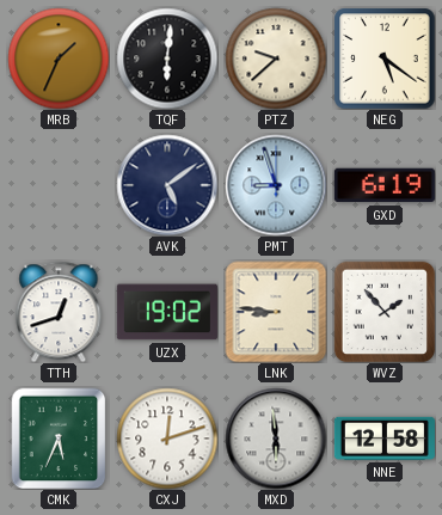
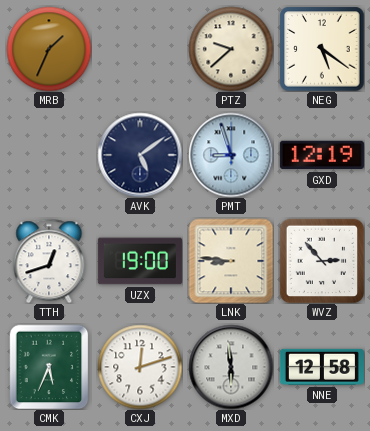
TQF: 6:01 -> none (167, 59)
GXD: 6:19 -> 12:19 (322, 155)
UZX: 19:02 -> 19:00 (140, 261)
WVZ: 1:53 -> 2:53 (322, 261)
